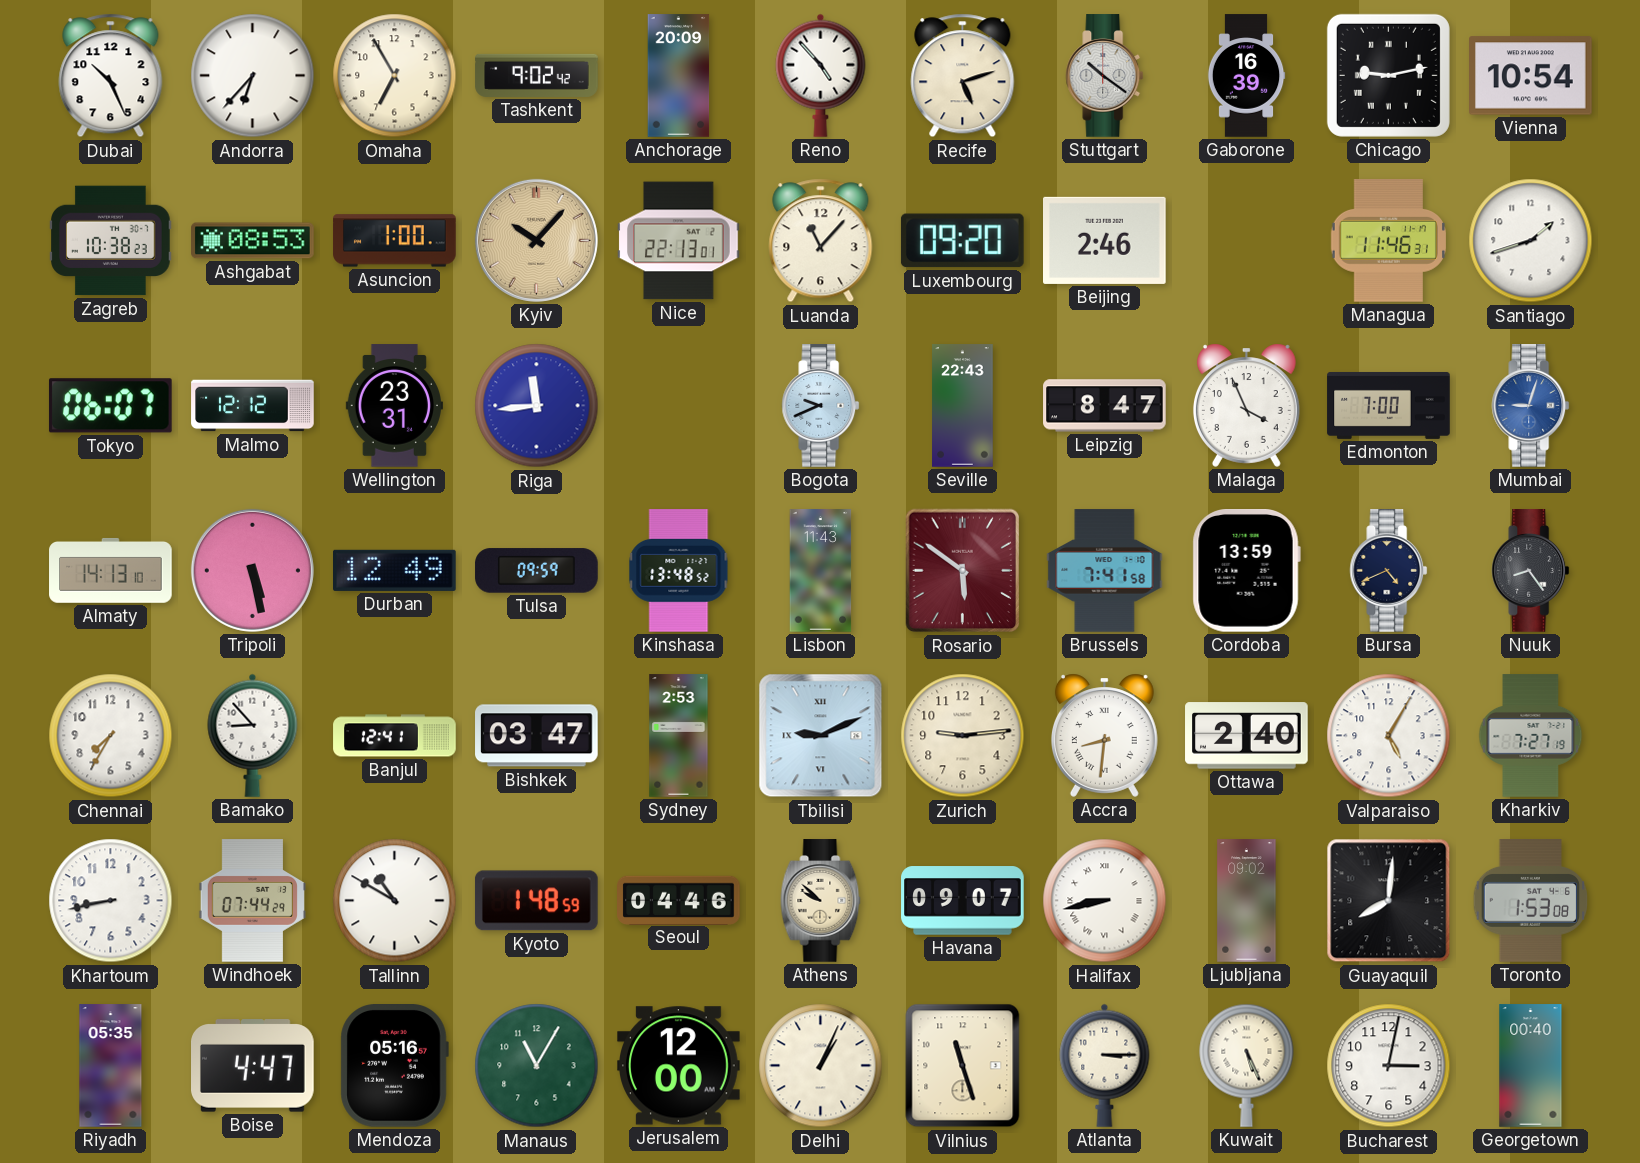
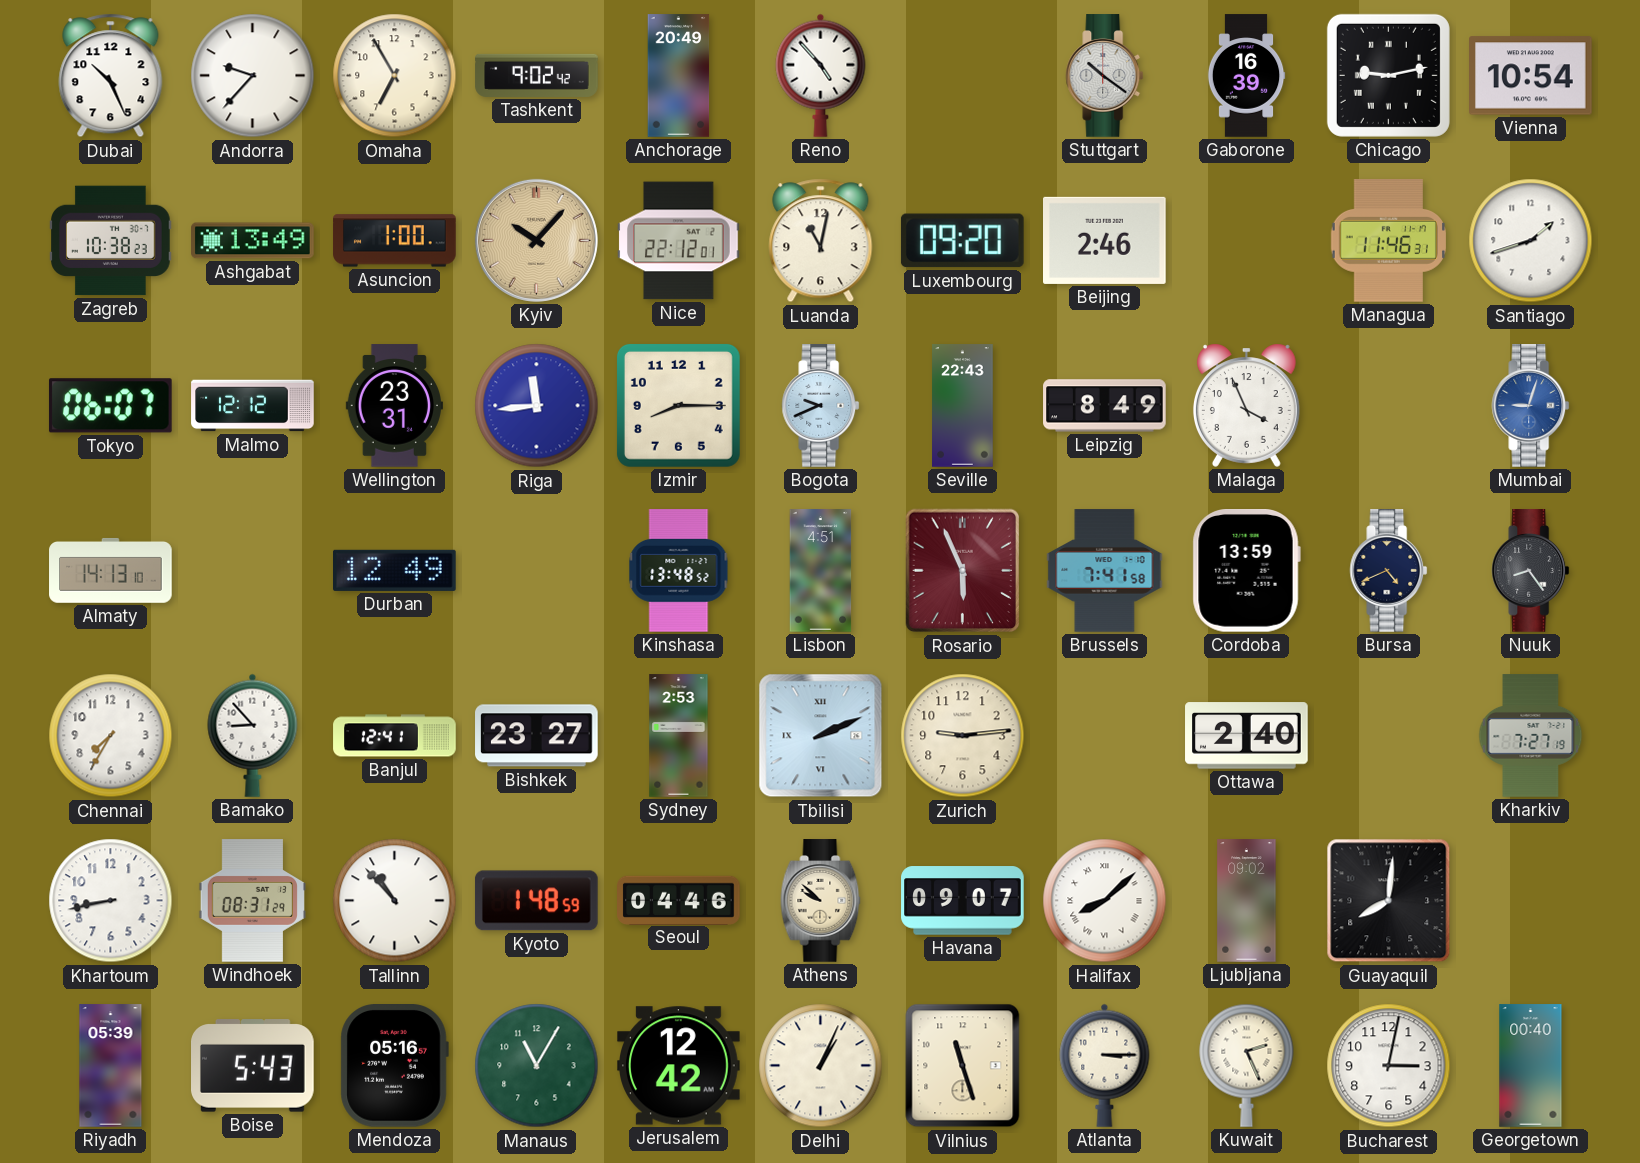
Andorra: 6:37 -> 9:37 (253, 76)
Anchorage: 20:09 -> 20:49 (679, 76)
Recife: 5:12 -> none (963, 76)
Ashgabat: 08:53 -> 13:49 (253, 241)
Nice: 22:13 -> 22:12 (679, 241)
Luanda: 11:07 -> 11:02 (821, 241)
Izmir: none -> 8:15 (678, 405)
Leipzig: 8:47 -> 8:49 (1105, 406)
Edmonton: 7:00 -> none (1389, 405)
Tripoli: 5:28 -> none (252, 570)
Tulsa: 09:59 -> none (537, 571)
Lisbon: 11:43 -> 4:51 (821, 571)
Rosario: 5:51 -> 5:56 (963, 571)
Bishkek: 03:47 -> 23:27 (537, 736)
Tbilisi: 9:11 -> 2:11 (821, 736)
Accra: 8:31 -> none (1104, 735)
Valparaiso: 5:05 -> none (1389, 736)
Windhoek: 07:44 -> 08:31 (252, 901)
Tallinn: 10:50 -> 10:53 (395, 901)
Halifax: 8:43 -> 8:08 (1105, 901)
Toronto: 1:53 -> none (1531, 901)
Riyadh: 05:35 -> 05:39 (111, 1066)
Boise: 4:47 -> 5:43 (253, 1066)
Jerusalem: 12:00 -> 12:42 (679, 1066)
Kuwait: 5:26 -> 2:26 (1247, 1065)
